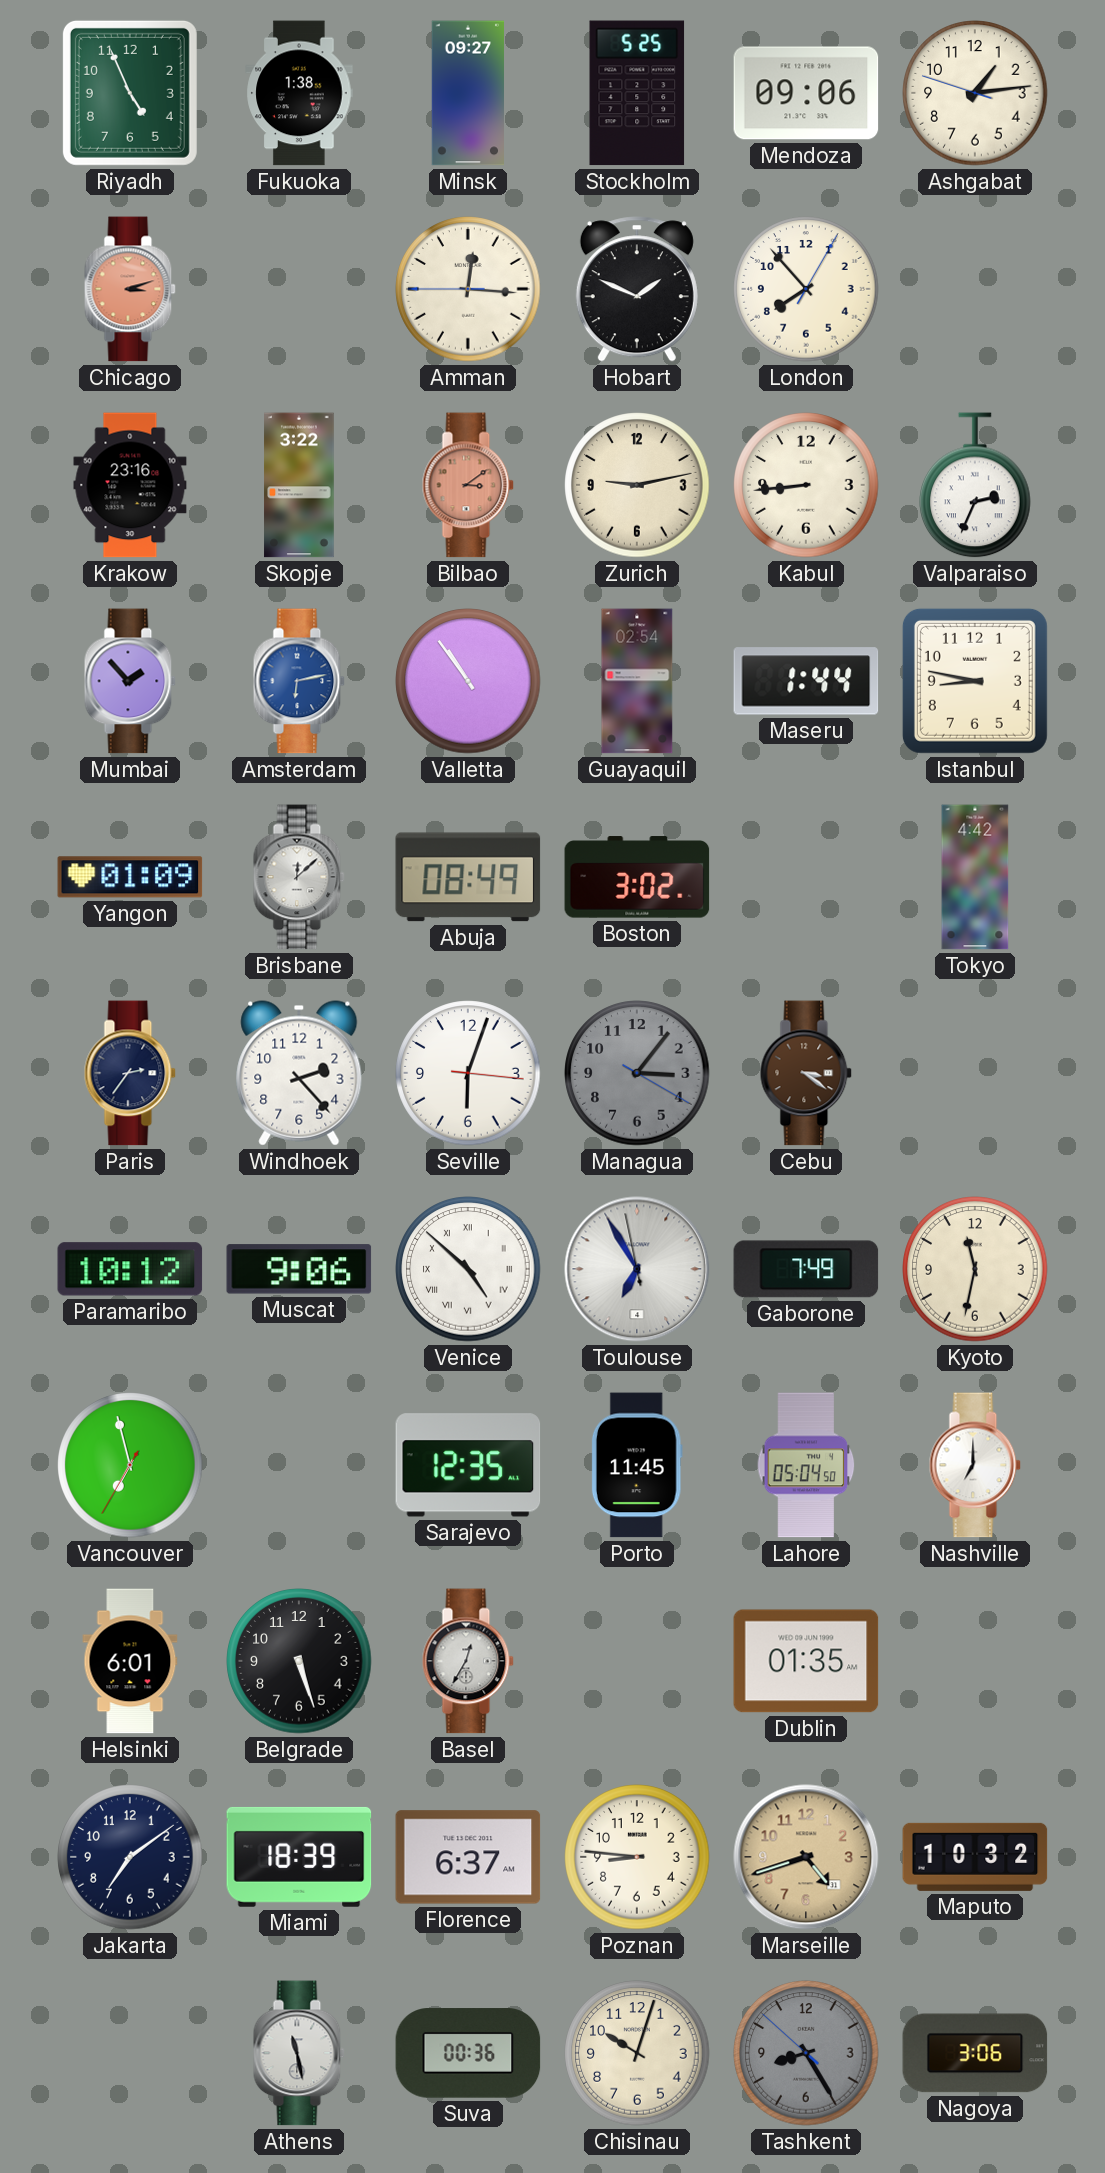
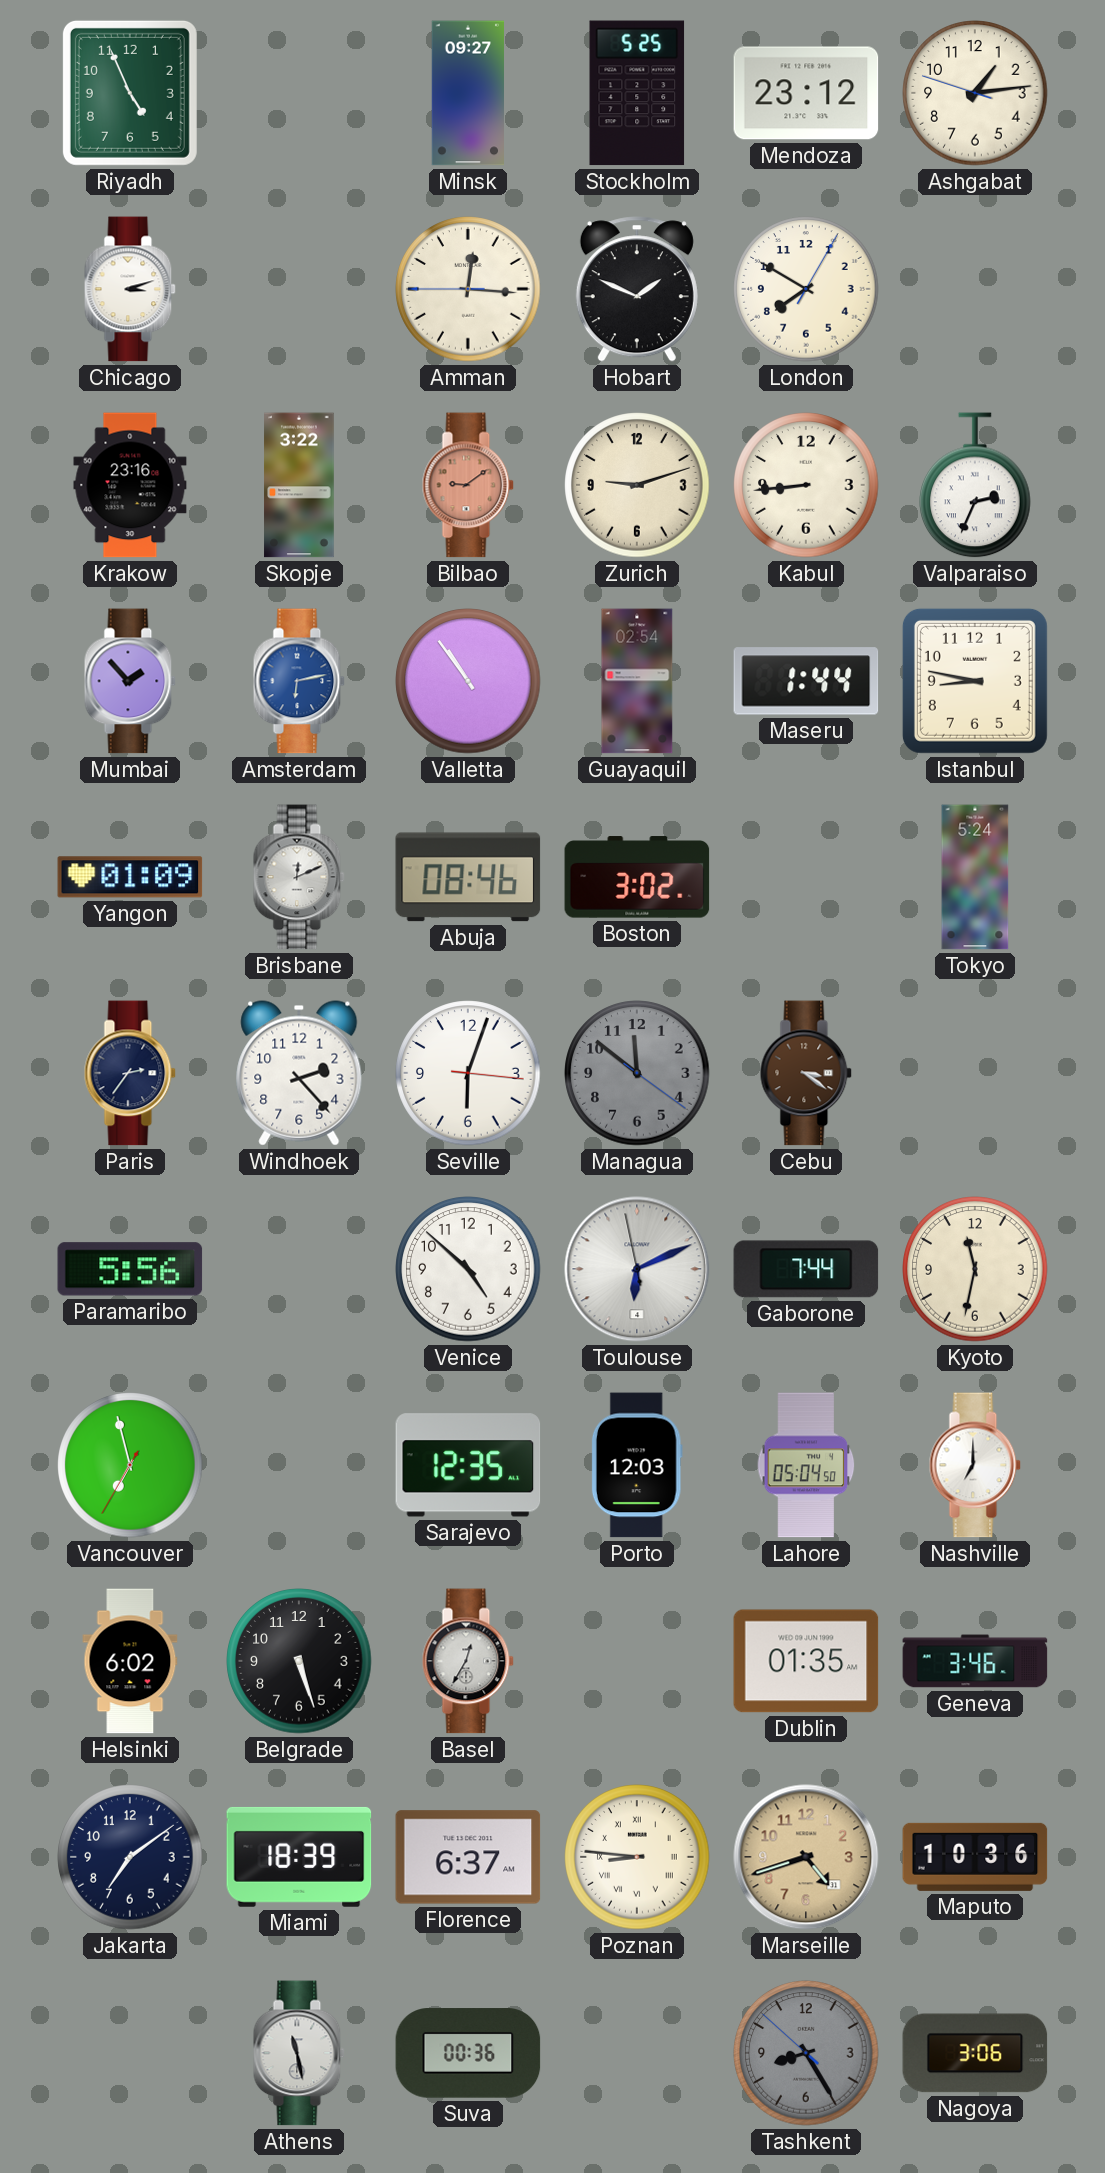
Fukuoka: 1:38 -> none (299, 93)
Mendoza: 09:06 -> 23:12 (806, 93)
Chicago dial: salmon -> white (130, 289)
London: 7:53 -> 7:50 (806, 289)
Bilbao: 3:09 -> 9:09 (468, 485)
Zurich: 9:13 -> 9:12 (637, 485)
Brisbane: 12:08 -> 12:11 (299, 877)
Abuja: 08:49 -> 08:46 (468, 877)
Tokyo: 4:42 -> 5:24 (975, 877)
Managua: 3:06 -> 11:51 (637, 1073)
Paramaribo: 10:12 -> 5:56 (130, 1269)
Muscat: 9:06 -> none (299, 1269)
Venice numerals: Roman -> Arabic (468, 1269)
Toulouse: 6:54 -> 6:10 (637, 1269)
Gaborone: 7:49 -> 7:44 (806, 1269)
Porto: 11:45 -> 12:03 (637, 1465)
Helsinki: 6:01 -> 6:02 (130, 1661)
Geneva: none -> 3:46 (975, 1661)
Poznan numerals: Arabic -> Roman (637, 1857)
Maputo: 10:32 -> 10:36 (975, 1857)
Chisinau: 10:03 -> none (637, 2053)
